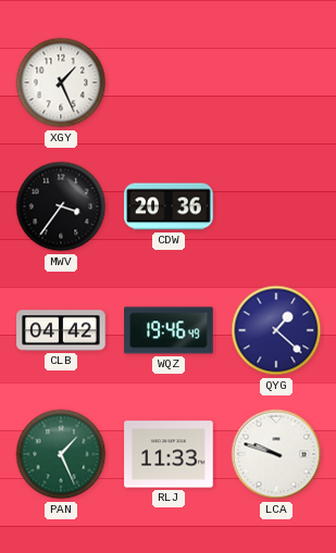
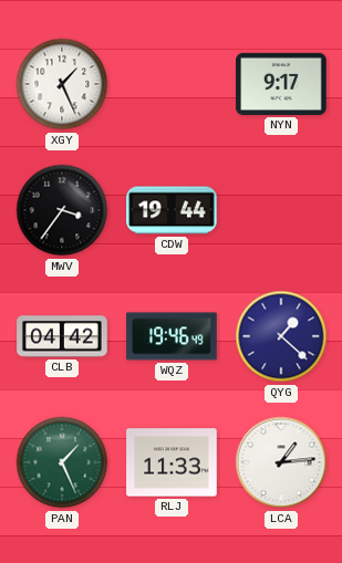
NYN: none -> 9:17 (281, 84)
CDW: 20:36 -> 19:44 (172, 210)
LCA: 9:48 -> 1:14 (281, 462)
